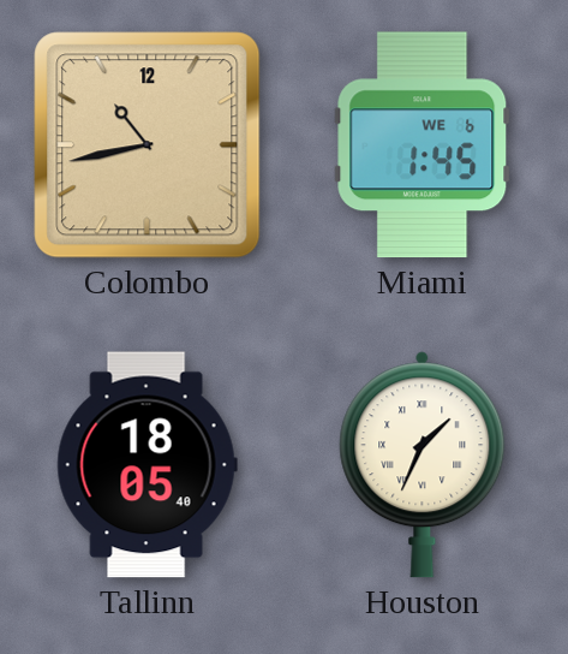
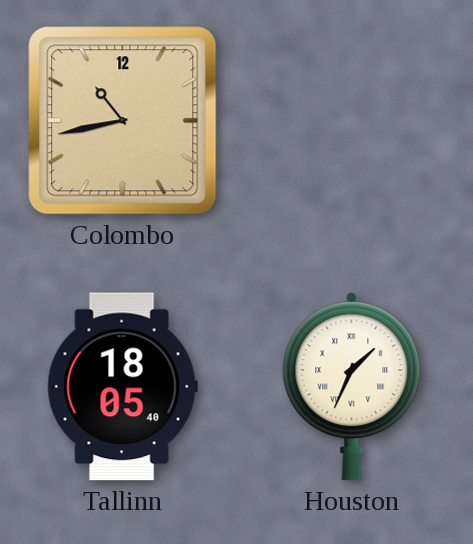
Miami: 1:45 -> none (423, 145)
